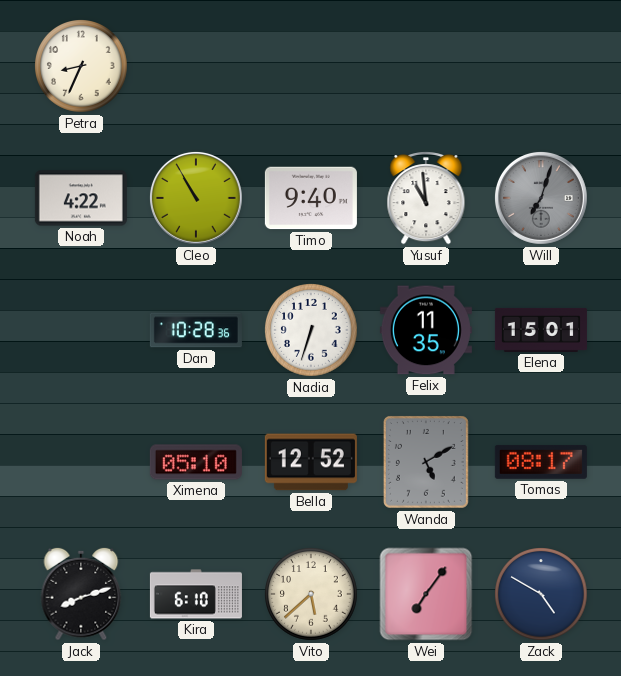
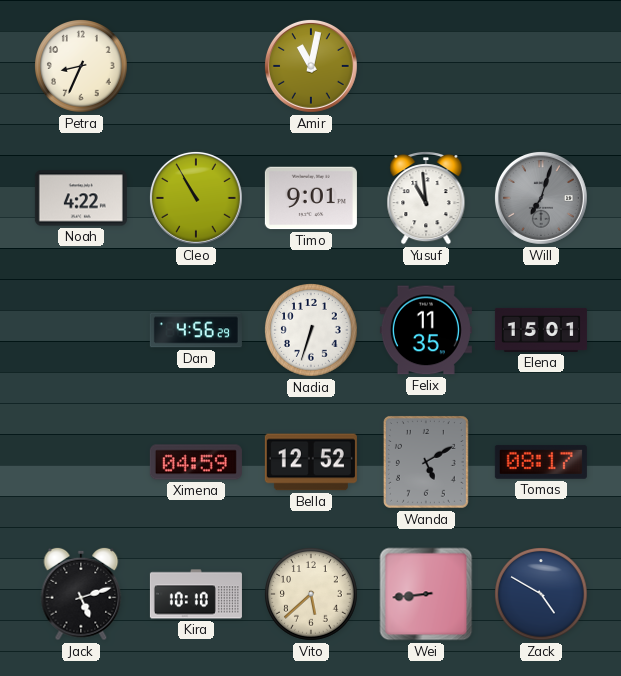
Amir: none -> 11:02 (311, 66)
Timo: 9:40 -> 9:01 (311, 198)
Dan: 10:28 -> 4:56 (196, 330)
Ximena: 05:10 -> 04:59 (196, 462)
Jack: 8:12 -> 5:12 (81, 594)
Kira: 6:10 -> 10:10 (196, 594)
Wei: 7:06 -> 8:44 (426, 594)
